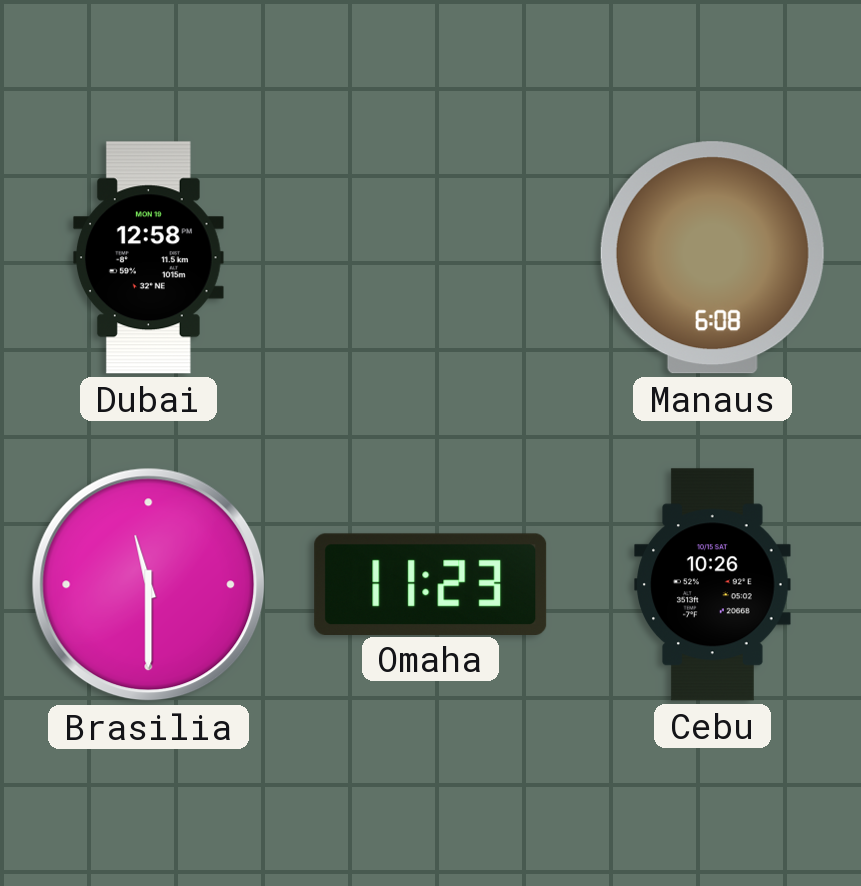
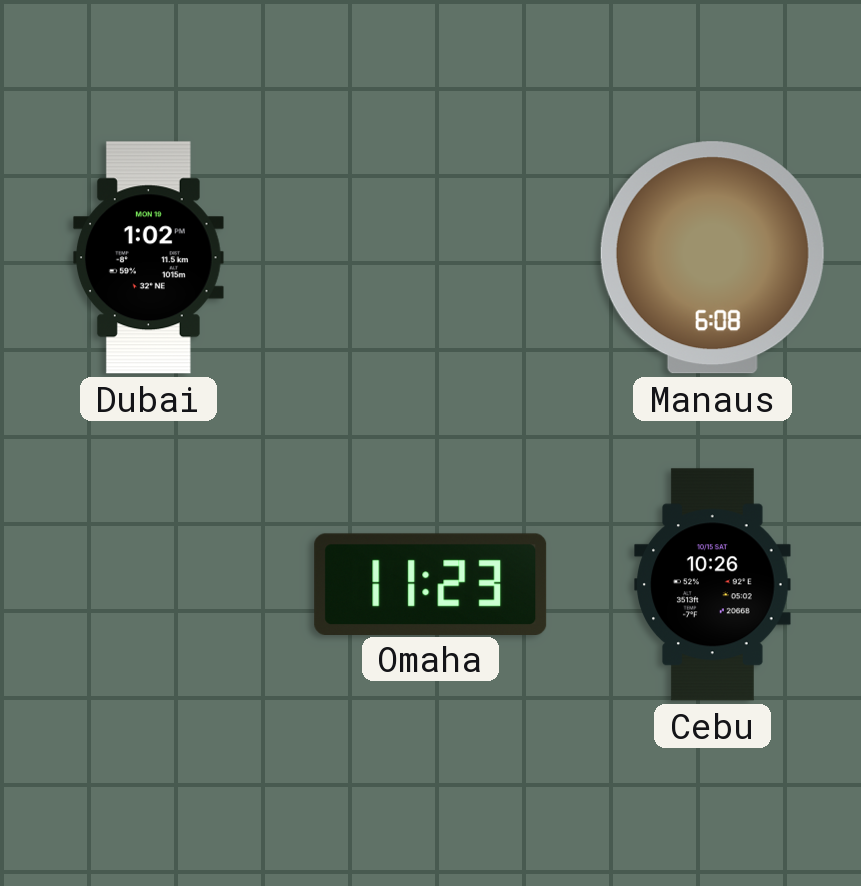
Dubai: 12:58 -> 1:02 (148, 258)
Brasilia: 11:30 -> none (149, 585)
